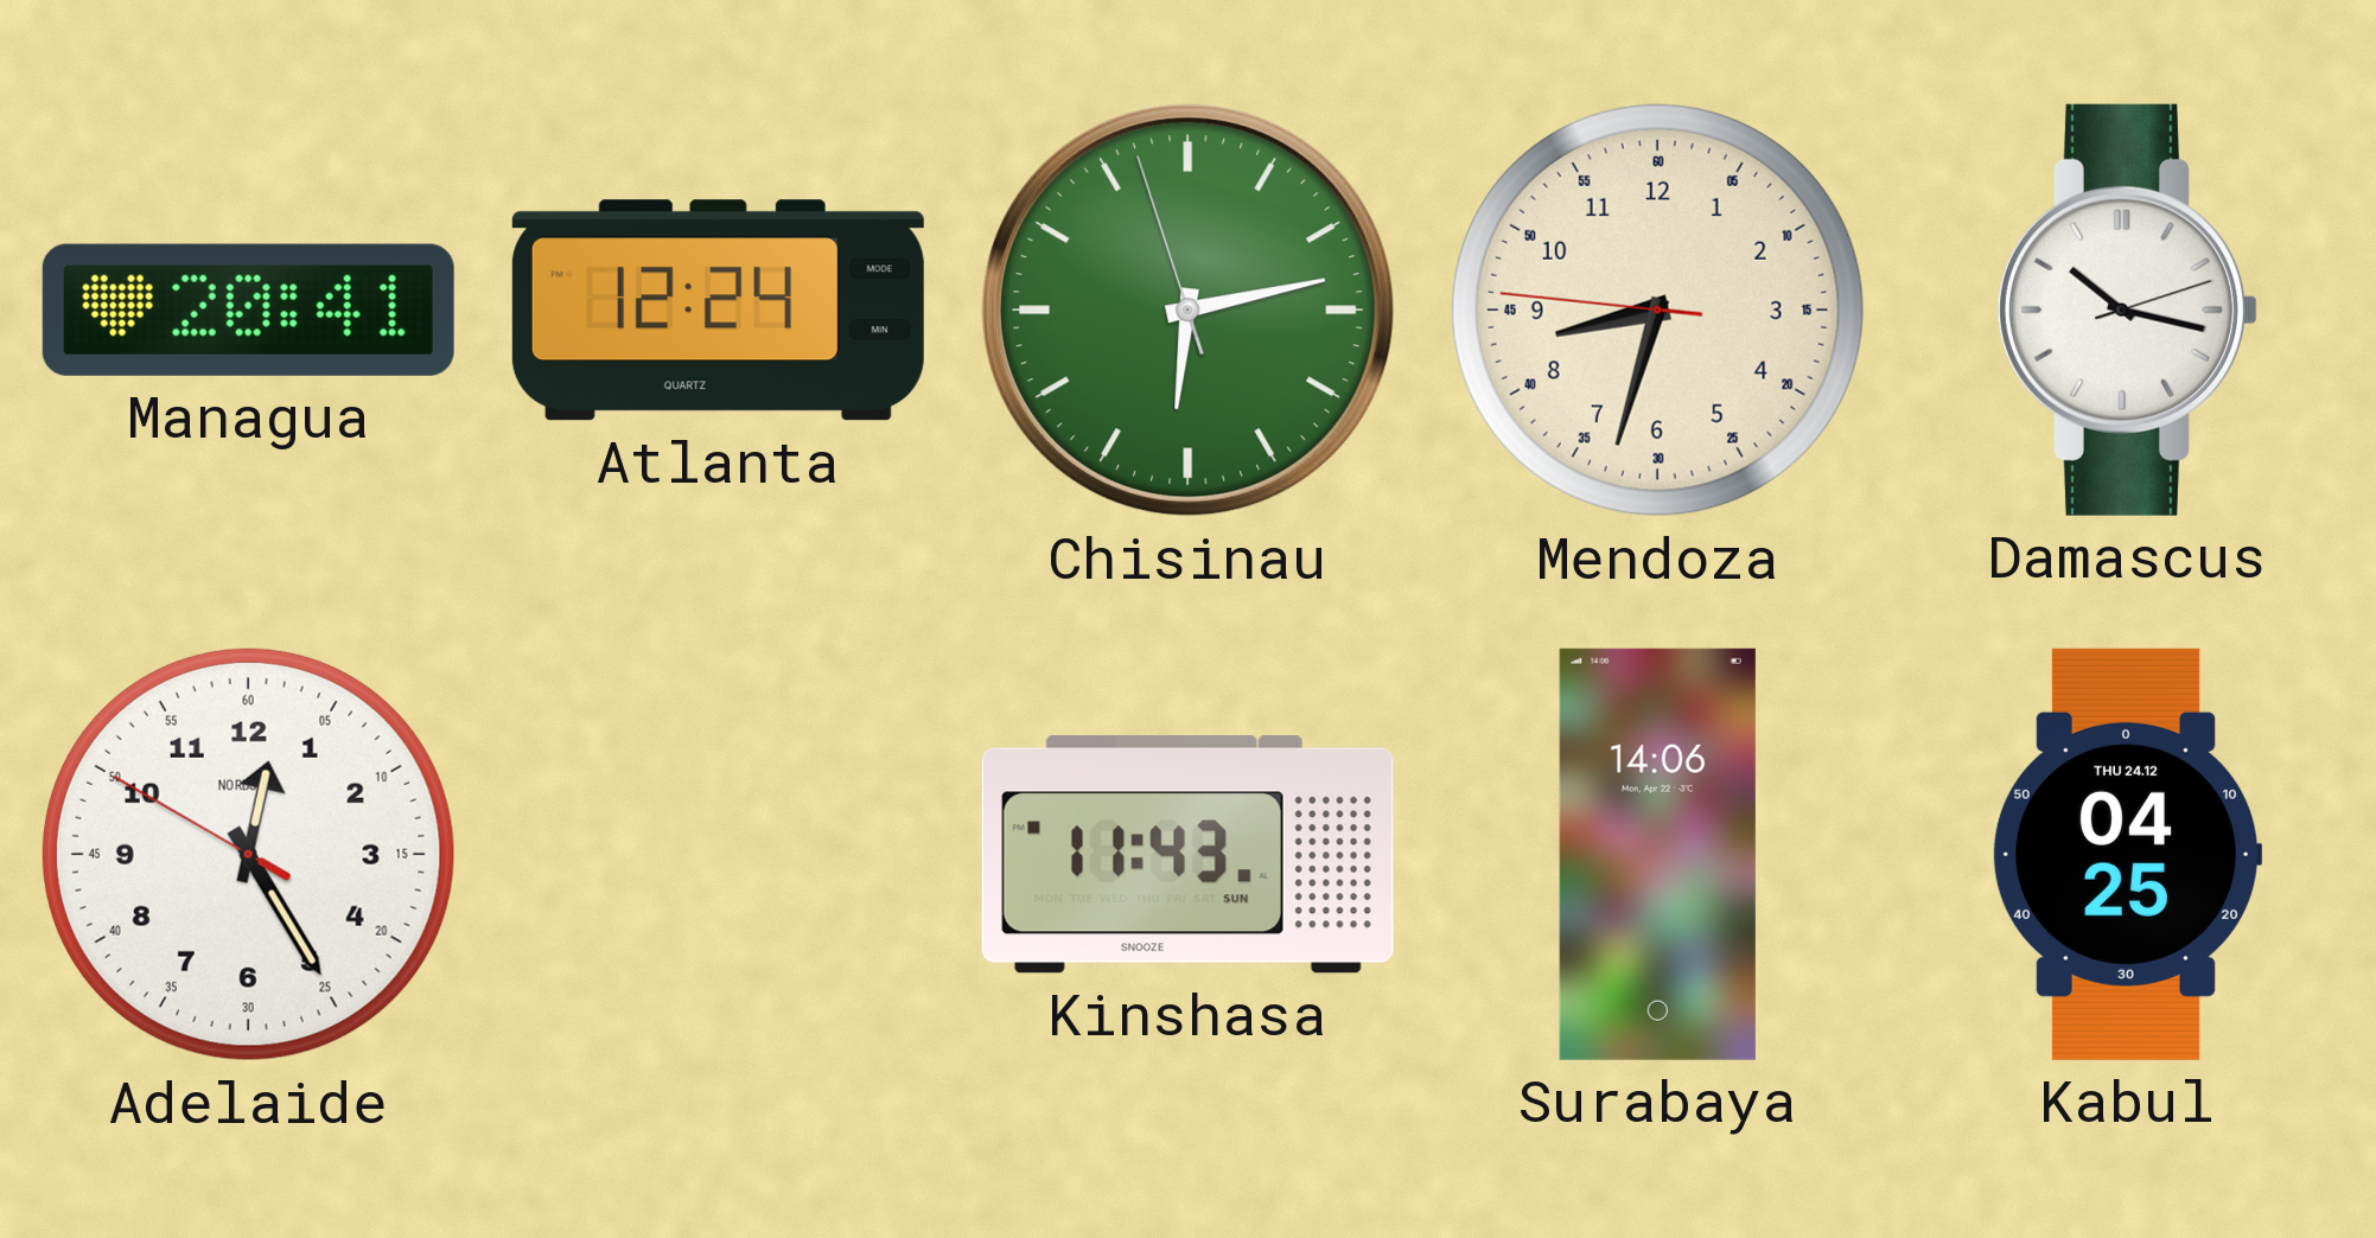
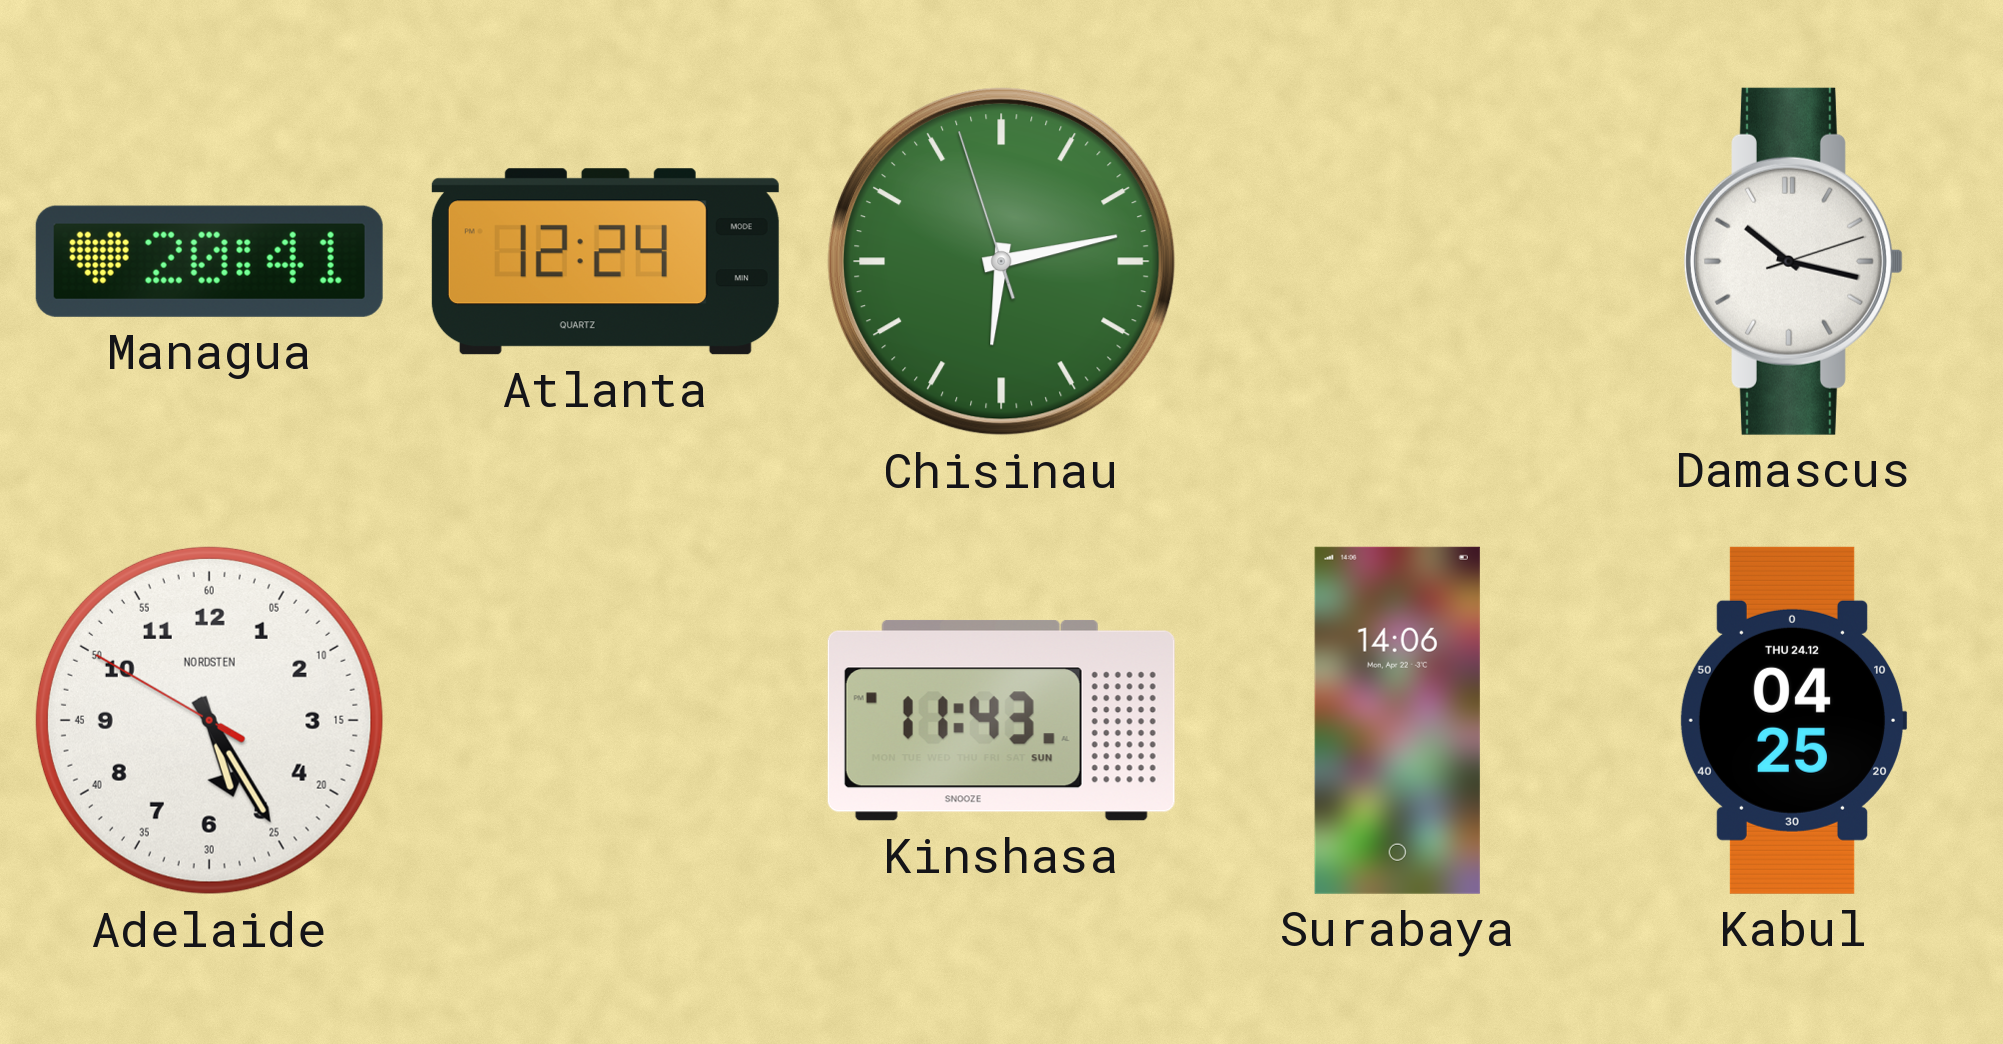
Mendoza: 8:32 -> none (1657, 309)
Adelaide: 12:24 -> 5:24 (209, 720)
